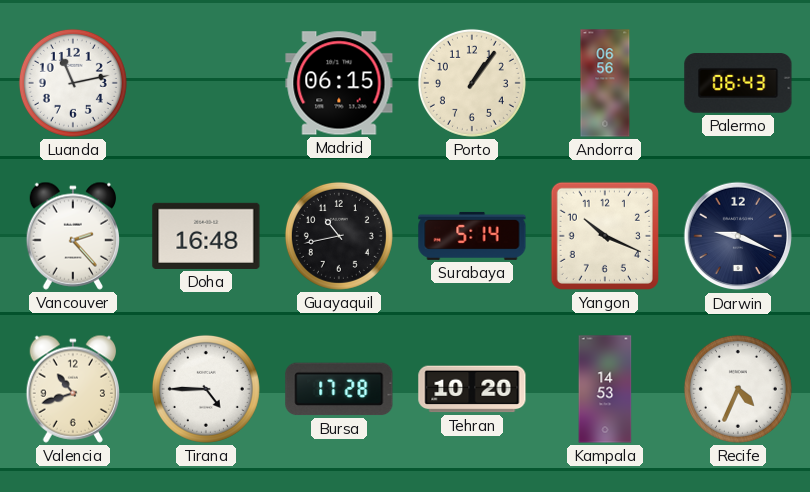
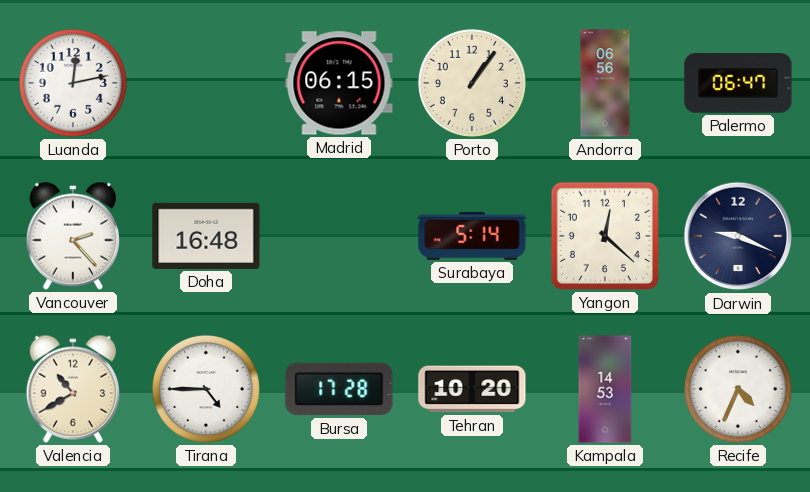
Luanda: 11:13 -> 12:13 (73, 83)
Palermo: 06:43 -> 06:47 (738, 83)
Guayaquil: 10:43 -> none (339, 236)
Yangon: 10:19 -> 12:22 (605, 236)
Valencia: 10:42 -> 10:40 (72, 389)
